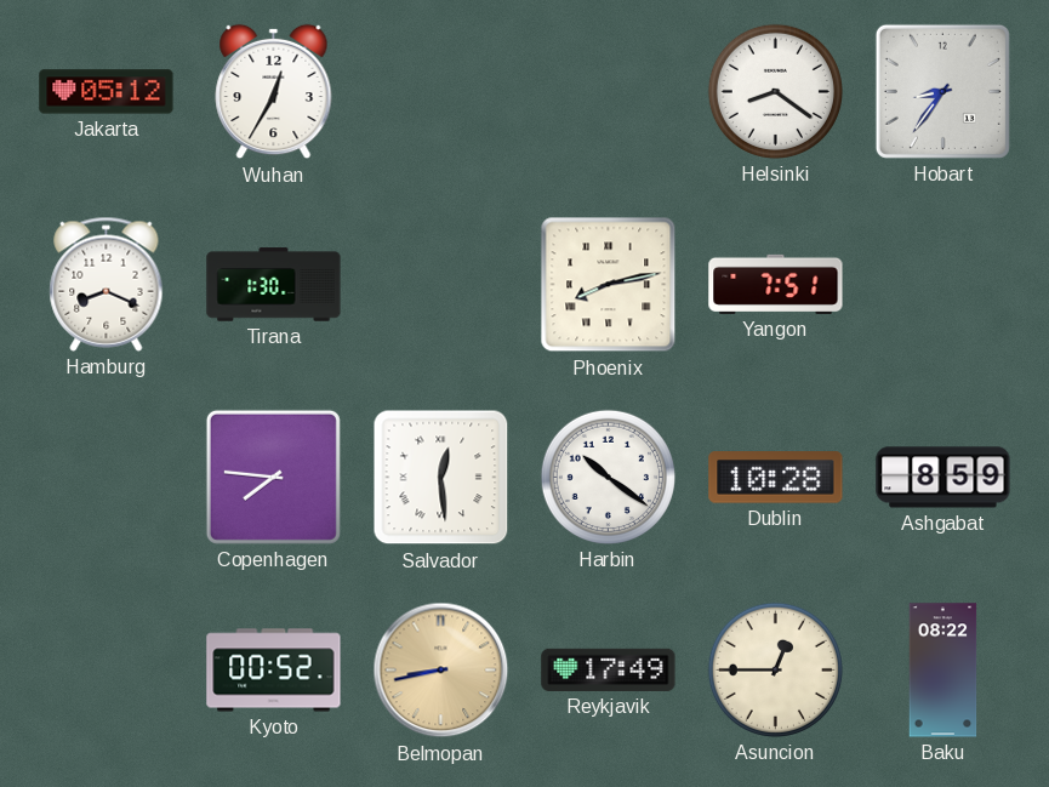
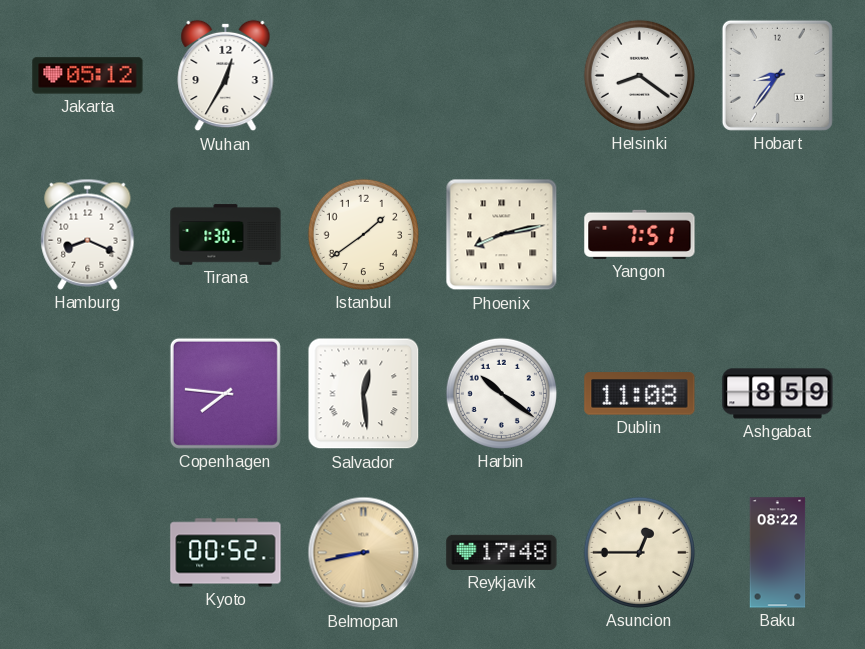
Istanbul: none -> 1:39 (363, 234)
Dublin: 10:28 -> 11:08 (640, 394)
Reykjavik: 17:49 -> 17:48 (502, 552)
